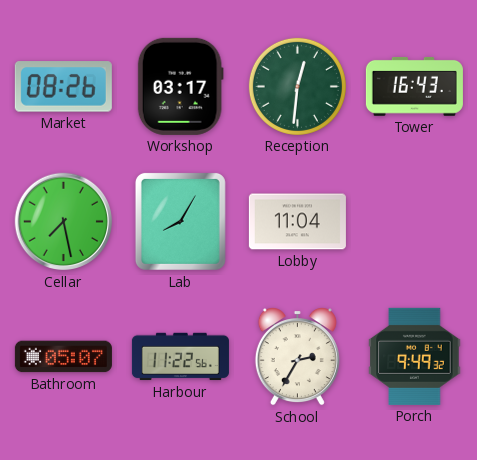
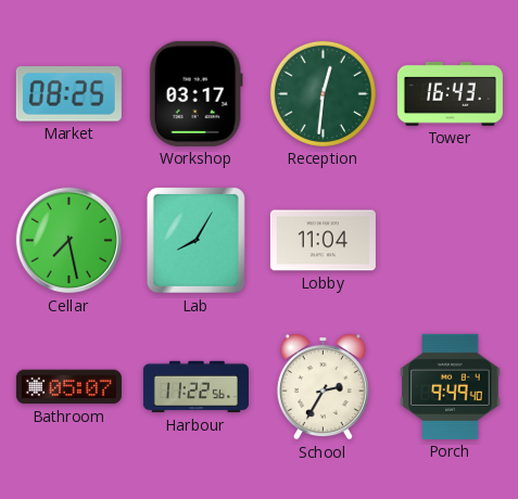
Market: 08:26 -> 08:25 (68, 94)
Porch: 9:49:32 -> 9:49:40 (451, 386)
